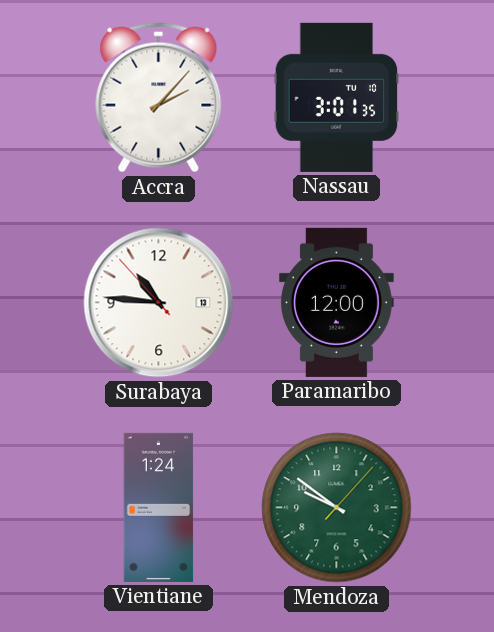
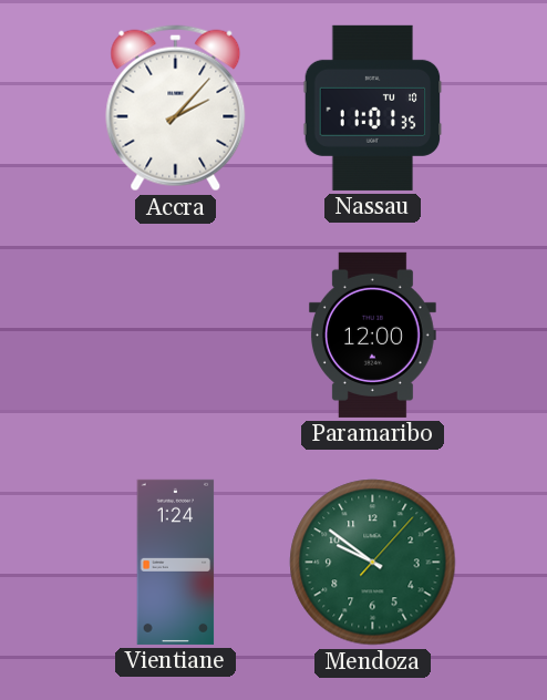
Nassau: 3:01 -> 11:01 (373, 107)
Surabaya: 10:45 -> none (159, 303)
